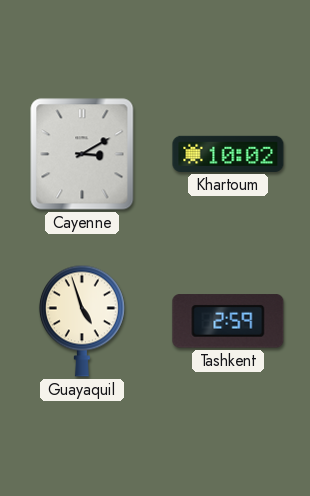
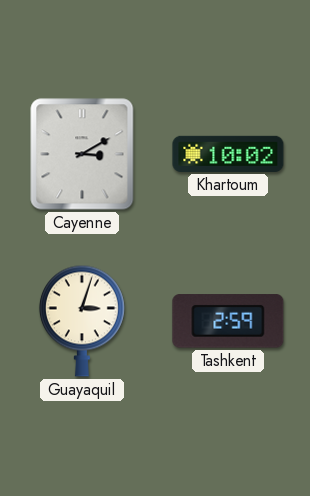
Guayaquil: 4:57 -> 3:03 (82, 321)
